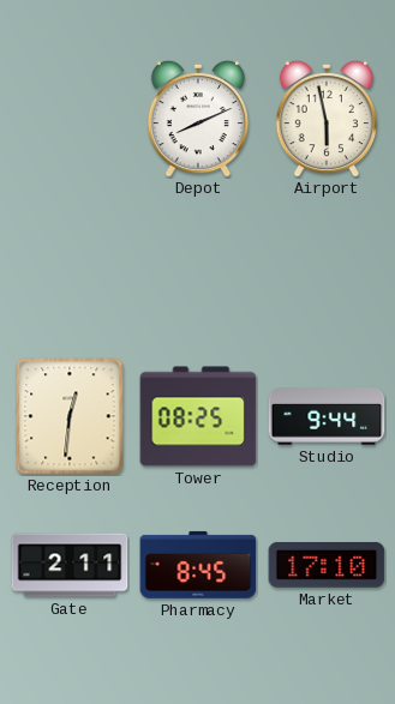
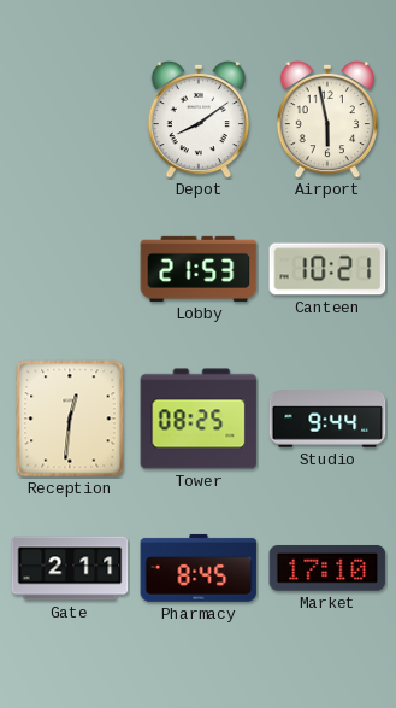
Depot: 8:11 -> 8:09 (197, 119)
Lobby: none -> 21:53 (199, 269)
Canteen: none -> 10:21 (327, 269)
